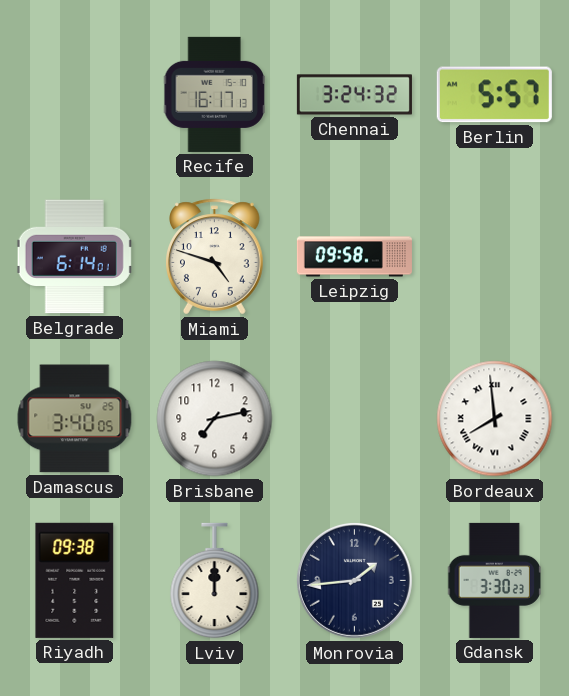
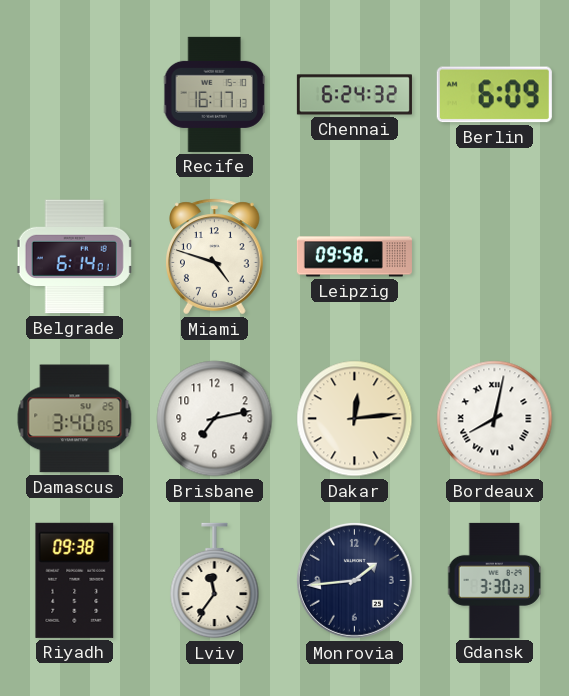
Chennai: 3:24 -> 6:24 (354, 95)
Berlin: 5:57 -> 6:09 (494, 95)
Dakar: none -> 12:14 (355, 419)
Bordeaux: 7:59 -> 8:02 (495, 419)
Lviv: 12:00 -> 11:36 (215, 581)
